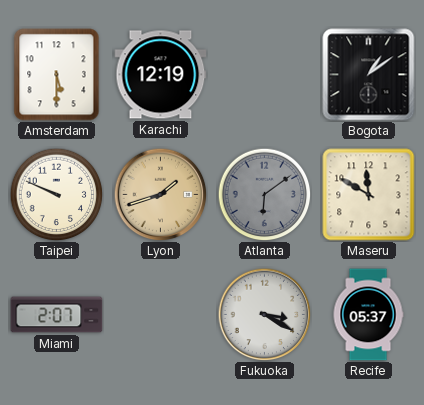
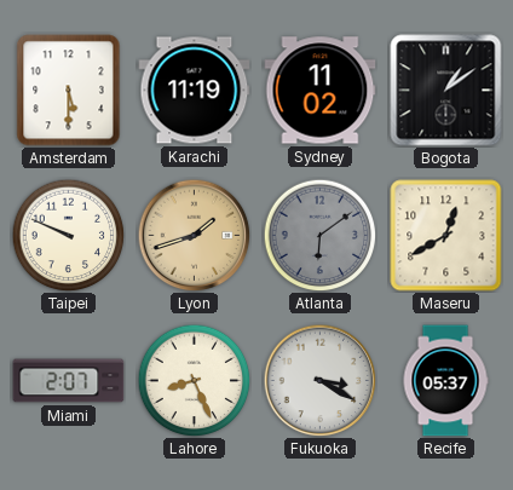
Karachi: 12:19 -> 11:19 (195, 91)
Sydney: none -> 11:02 (321, 91)
Maseru: 11:50 -> 12:40 (446, 236)
Lahore: none -> 8:26 (194, 380)
